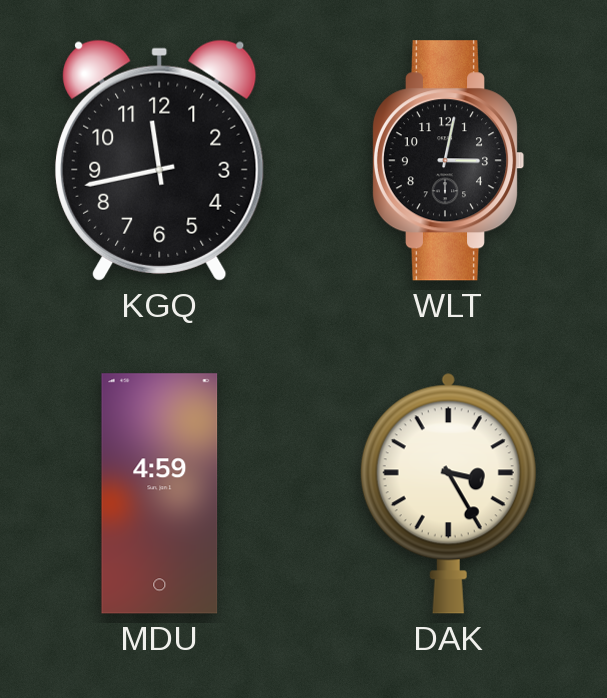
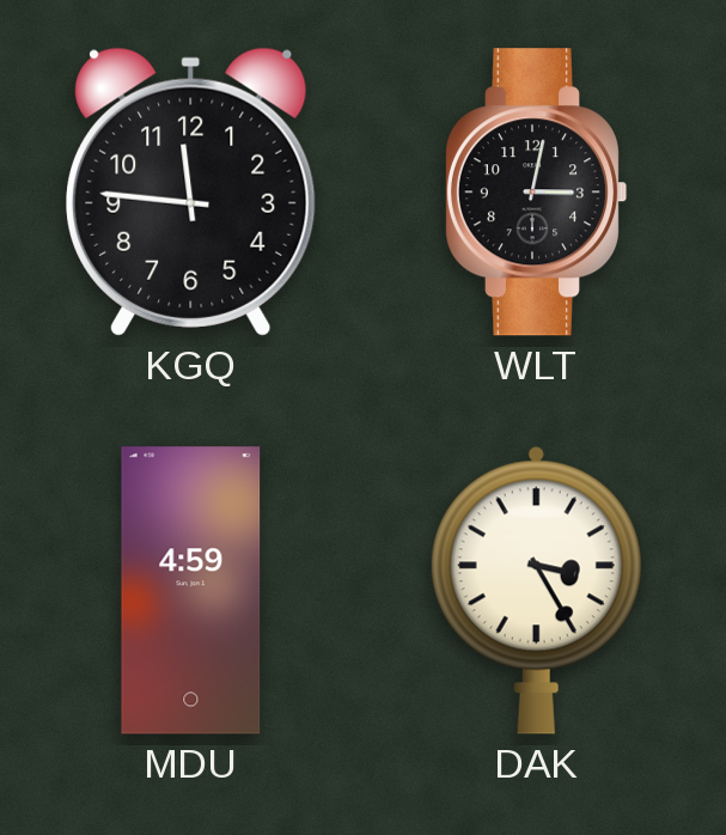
KGQ: 11:43 -> 11:46 (191, 191)
